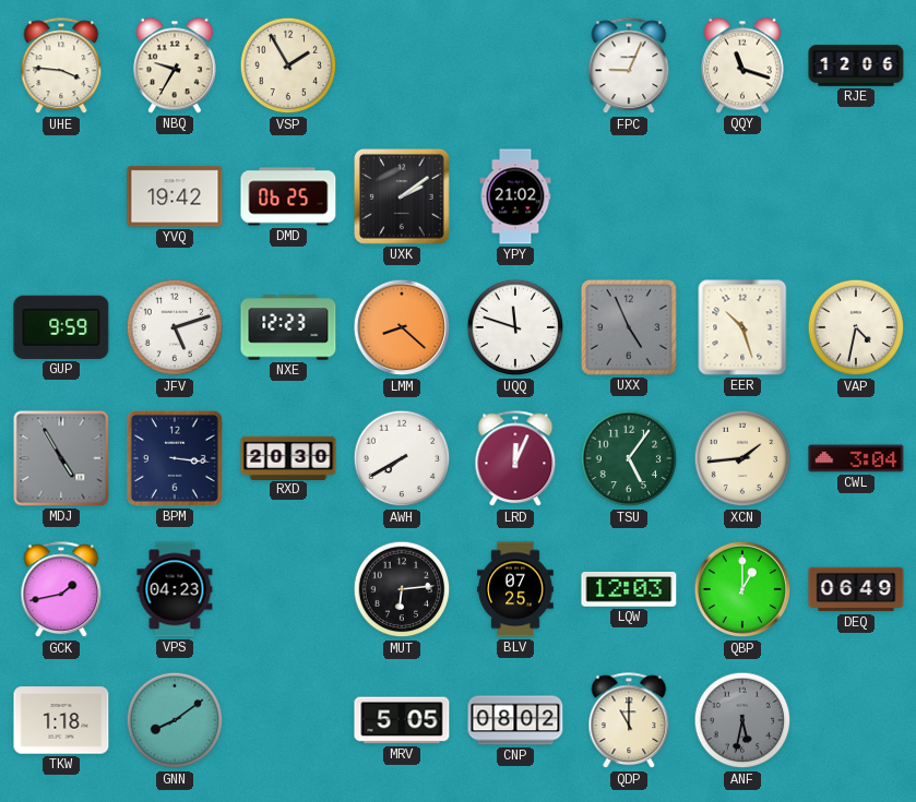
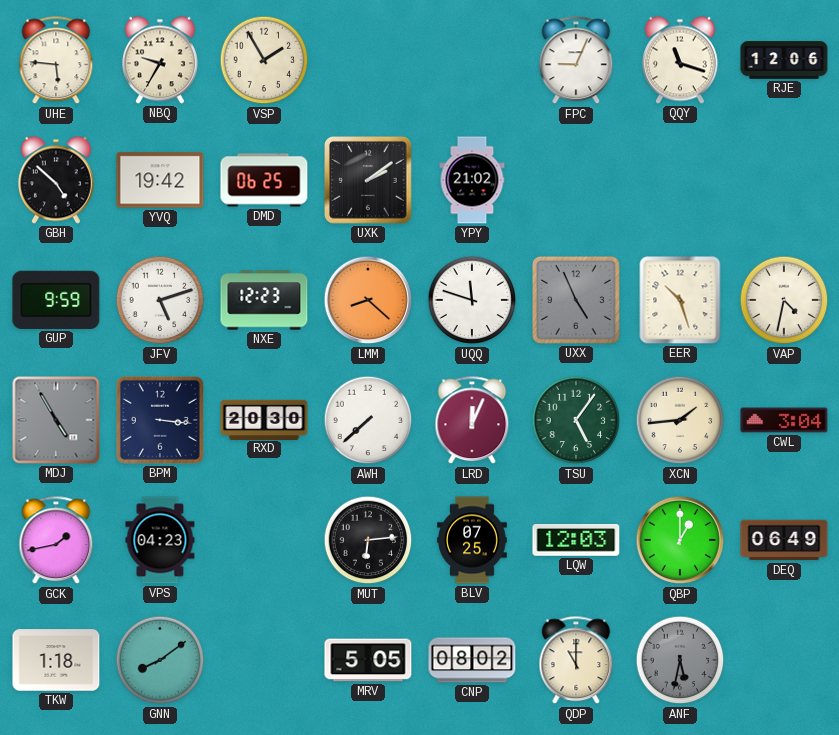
UHE: 3:46 -> 5:46 (56, 61)
GBH: none -> 4:52 (56, 180)
AWH: 7:40 -> 7:38 (368, 420)
